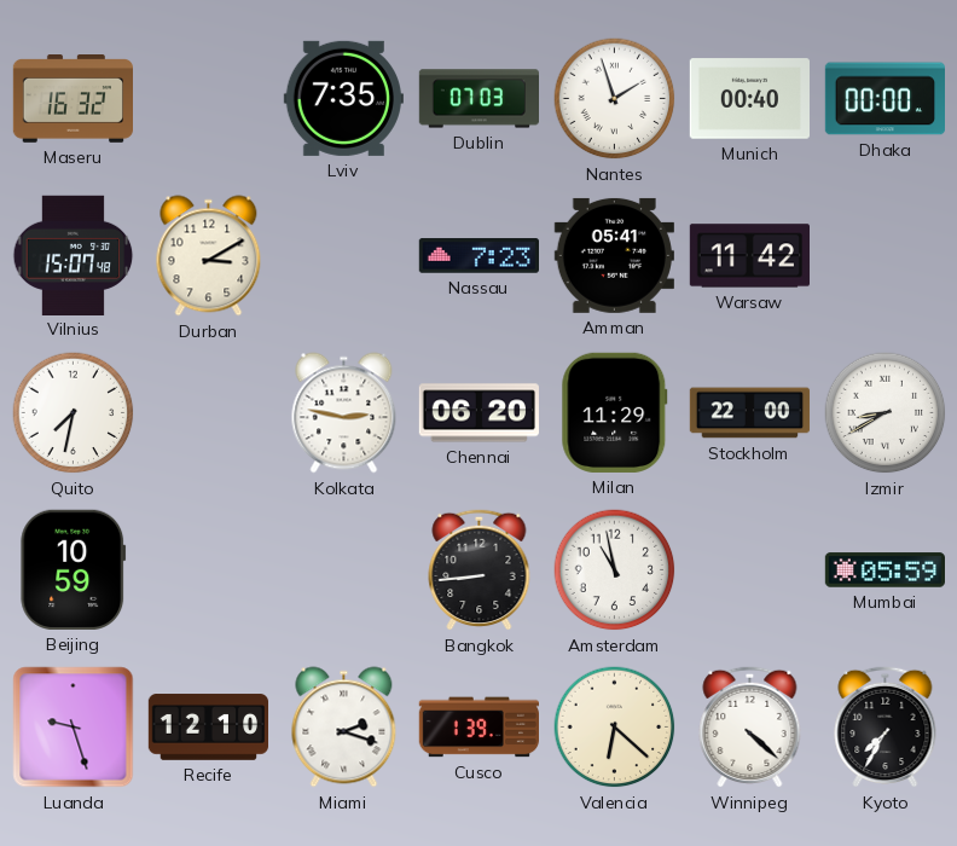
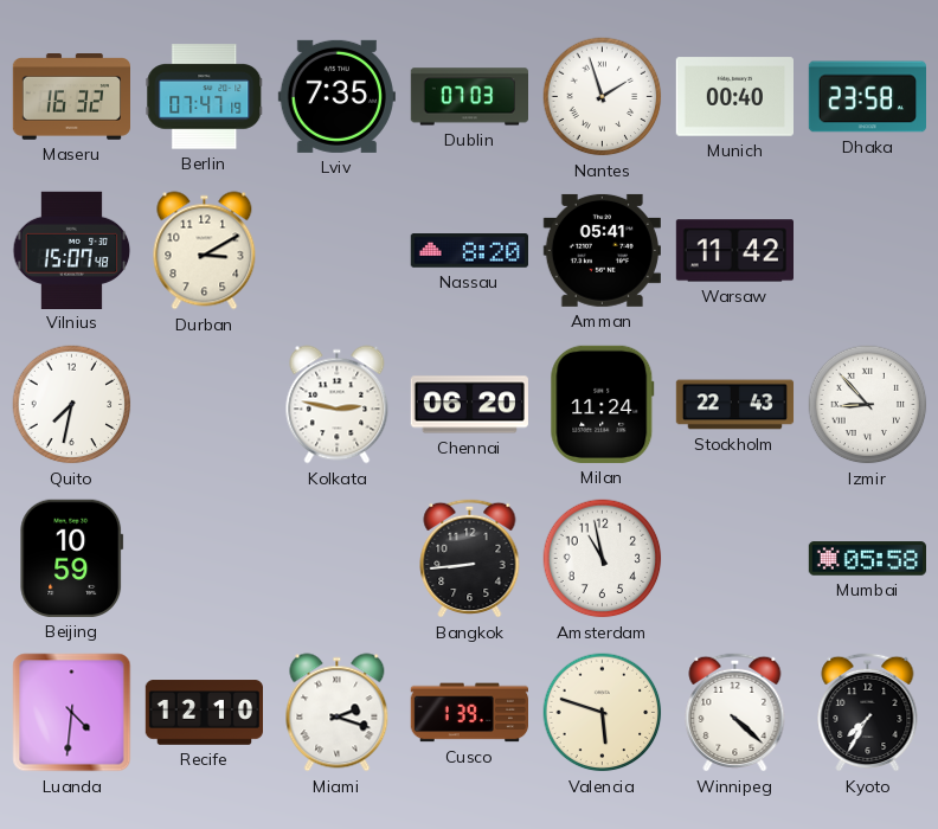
Berlin: none -> 07:47 (205, 97)
Dhaka: 00:00 -> 23:58 (867, 97)
Nassau: 7:23 -> 8:20 (469, 251)
Milan: 11:29 -> 11:24 (603, 404)
Stockholm: 22:00 -> 22:43 (735, 405)
Izmir: 8:40 -> 8:53 (868, 405)
Mumbai: 05:59 -> 05:58 (867, 559)
Luanda: 9:27 -> 4:31 (72, 713)
Valencia: 6:22 -> 5:48 (603, 713)
